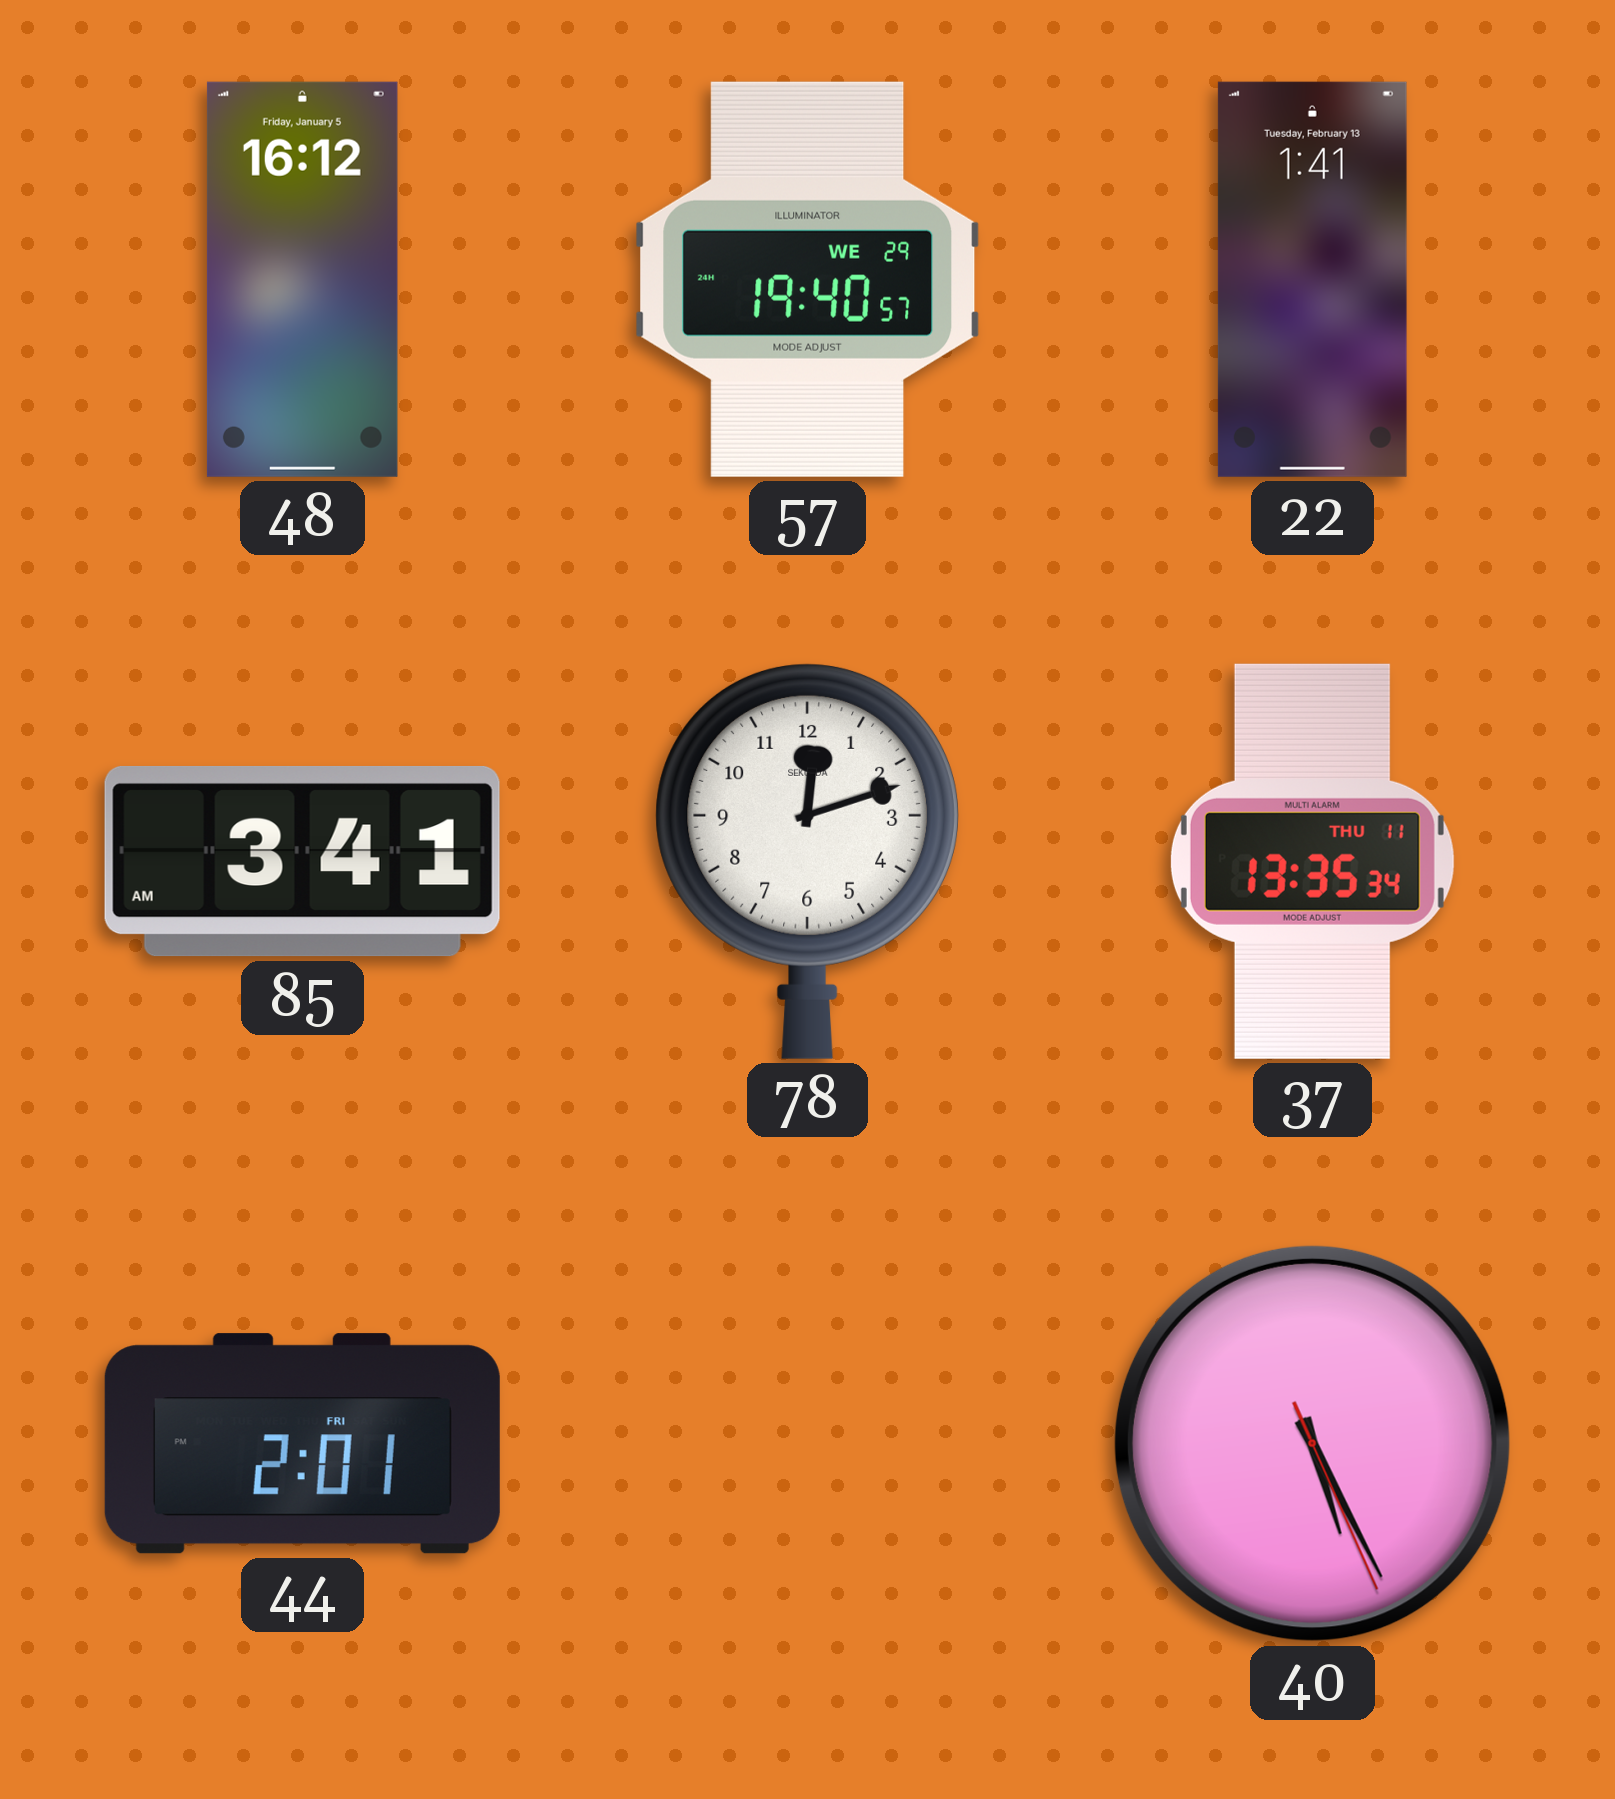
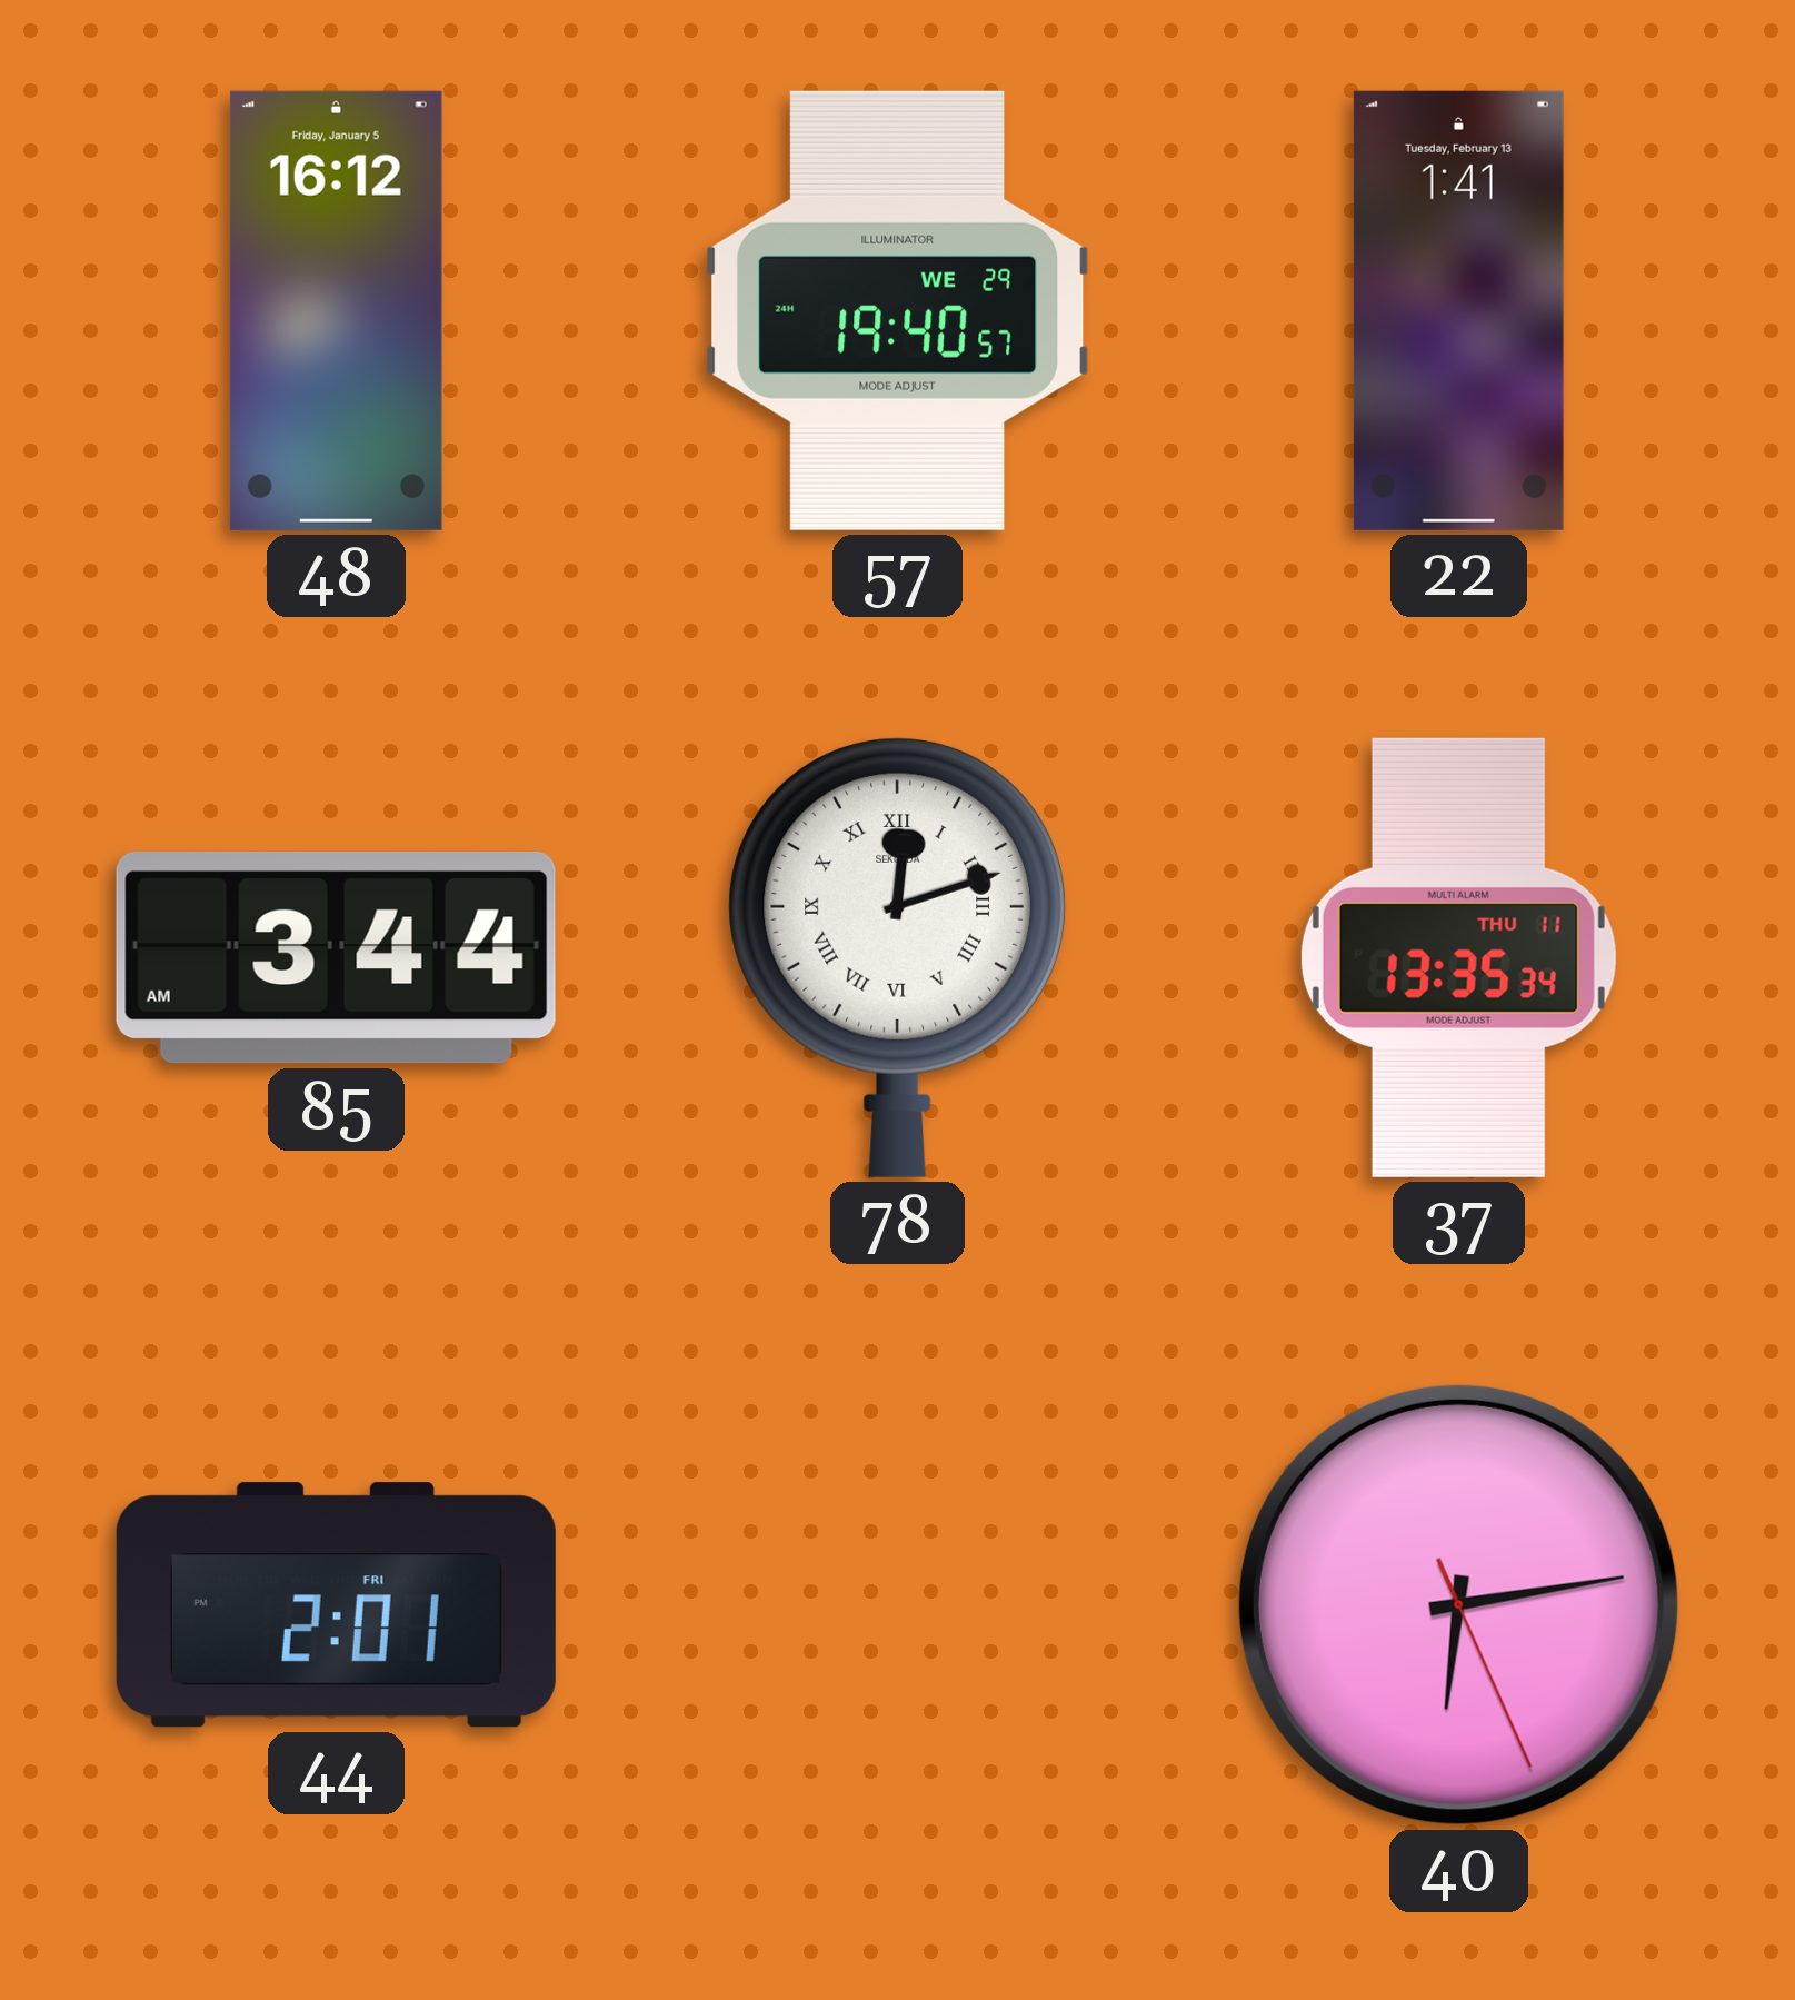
85: 3:41 -> 3:44 (336, 957)
78 numerals: Arabic -> Roman (897, 957)
40: 5:25 -> 6:13 (1458, 1604)
